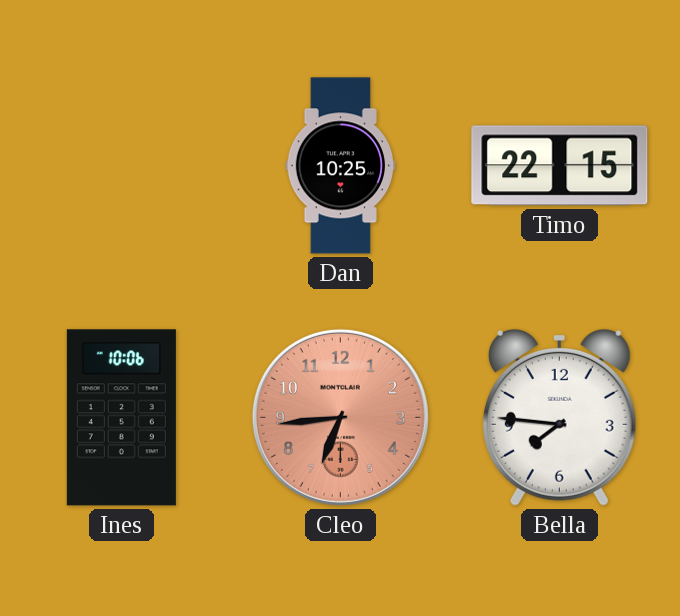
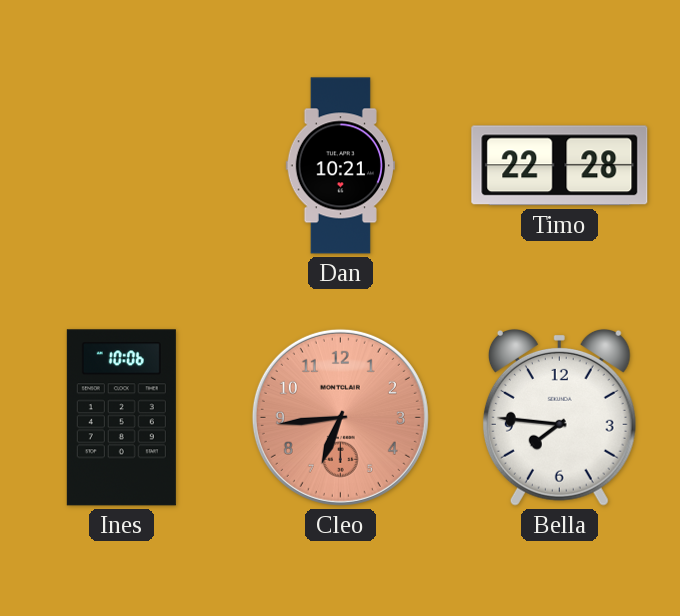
Dan: 10:25 -> 10:21 (340, 166)
Timo: 22:15 -> 22:28 (560, 166)
